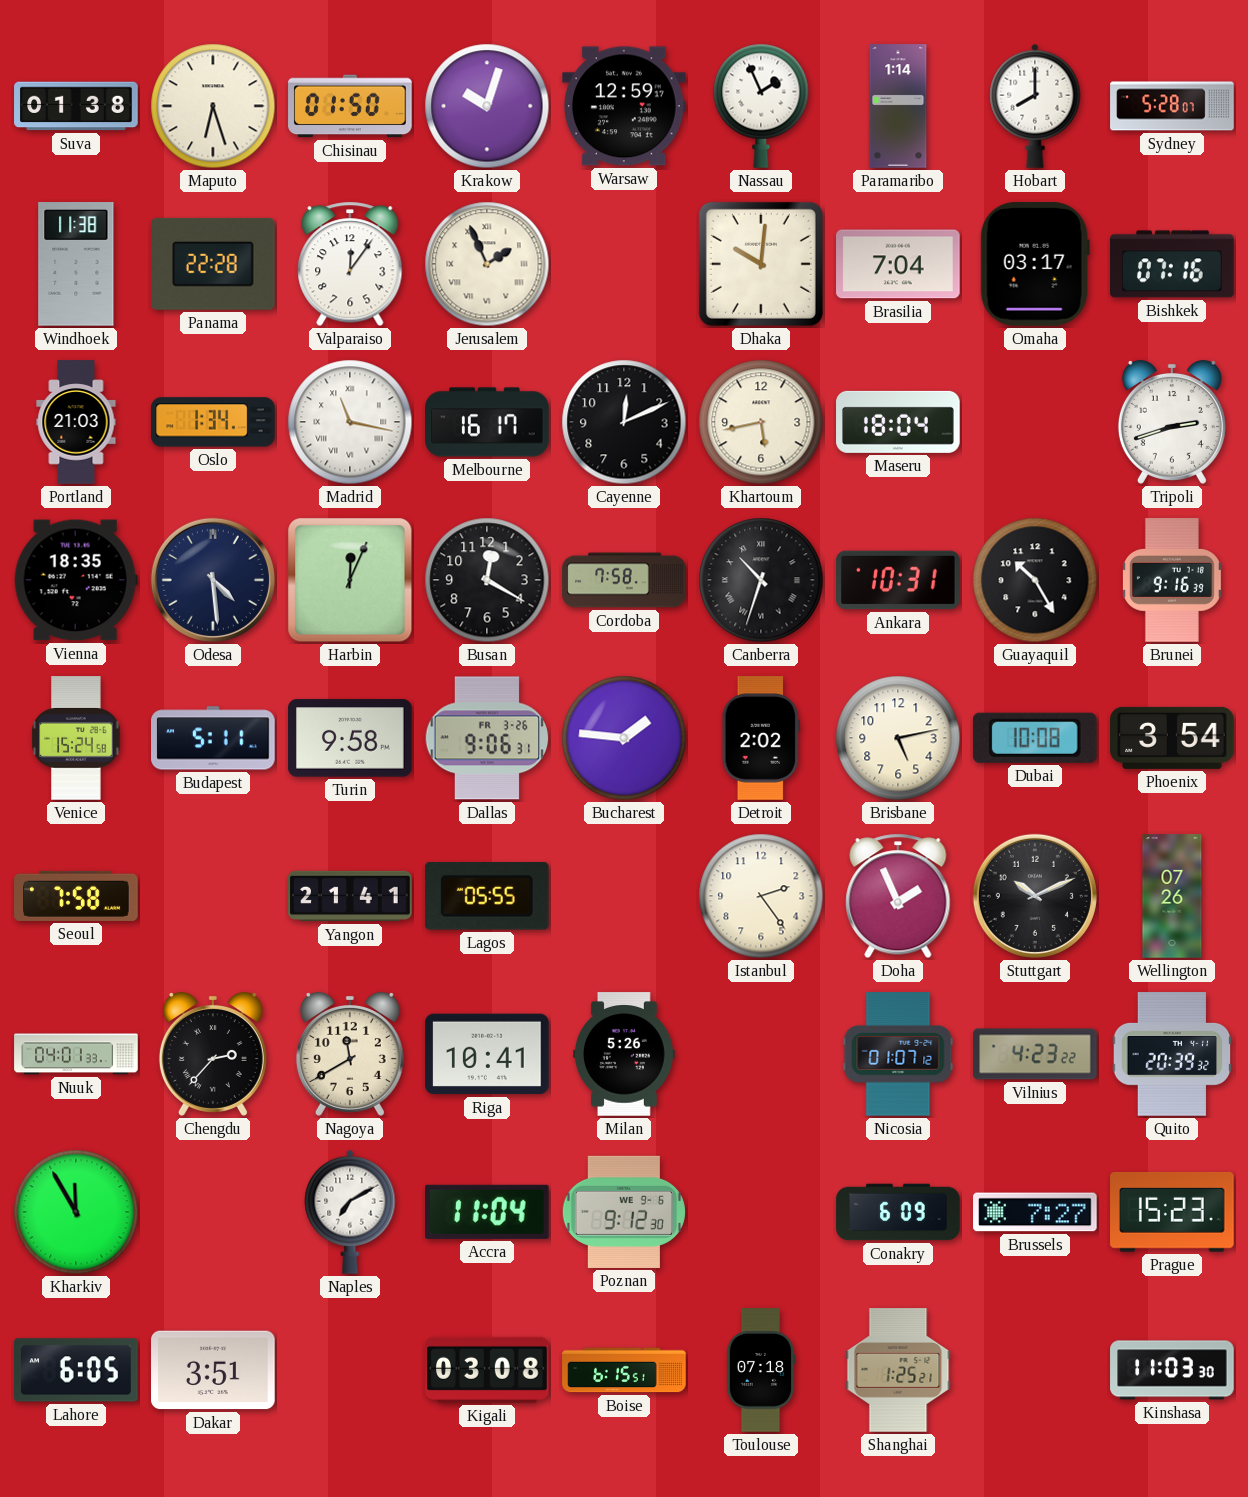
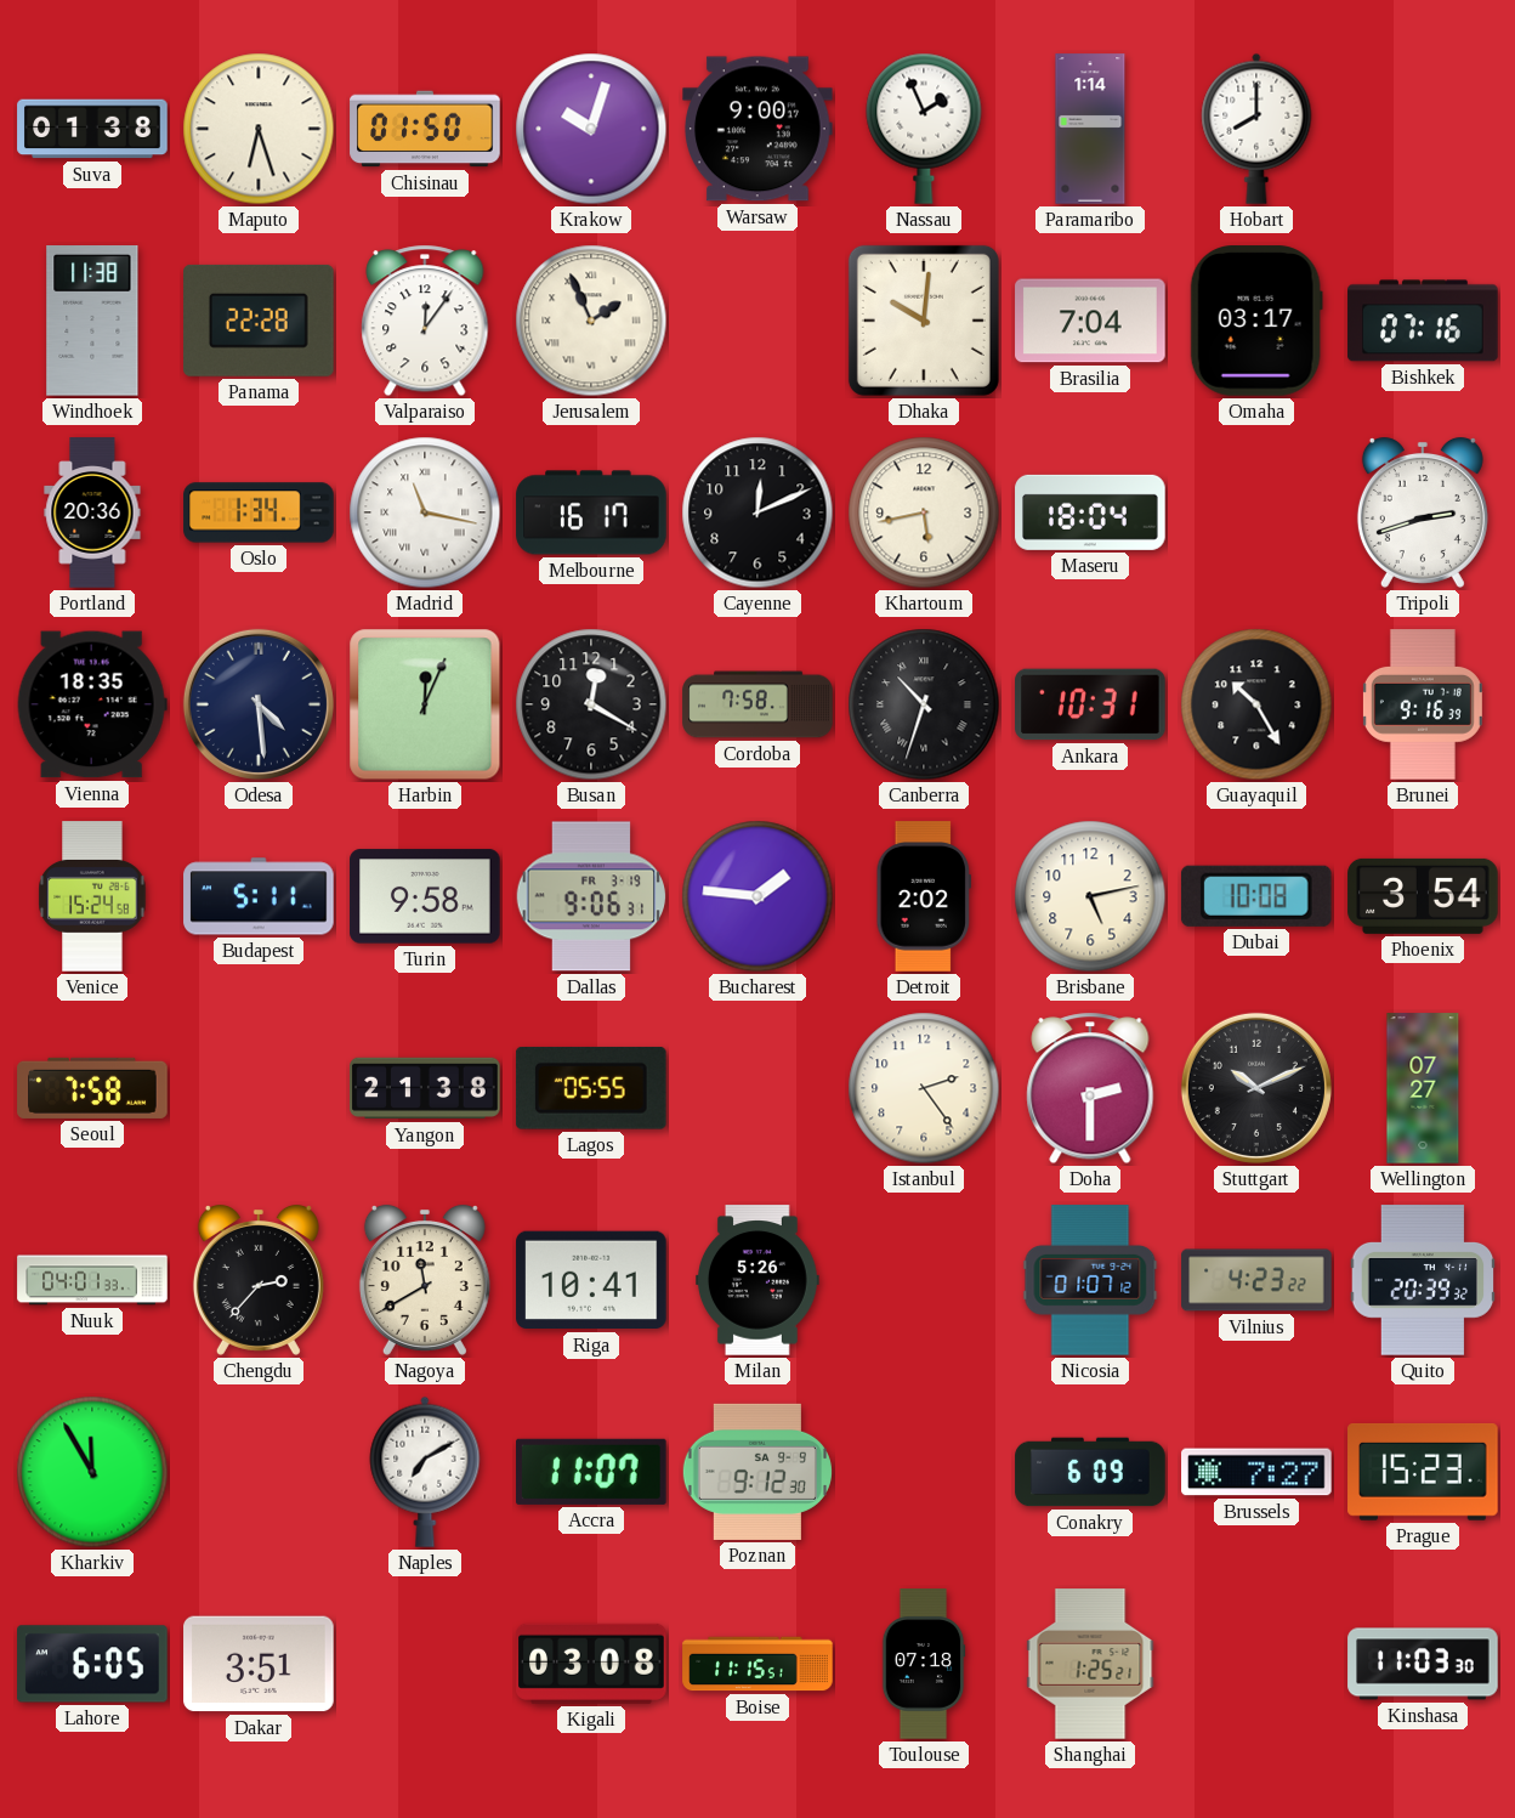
Warsaw: 12:59 -> 9:00 (757, 129)
Sydney: 5:28 -> none (1172, 106)
Portland: 21:03 -> 20:36 (92, 512)
Dallas date: FR 3-26 -> FR 3-19 (591, 896)
Yangon: 21:41 -> 21:38 (425, 1088)
Doha: 1:56 -> 2:30 (1090, 1088)
Wellington: 07:26 -> 07:27 (1423, 1088)
Accra: 11:04 -> 11:07 (592, 1472)
Poznan date: WE 9-6 -> SA 9-9 (757, 1472)
Boise: 6:15 -> 11:15 (757, 1664)
